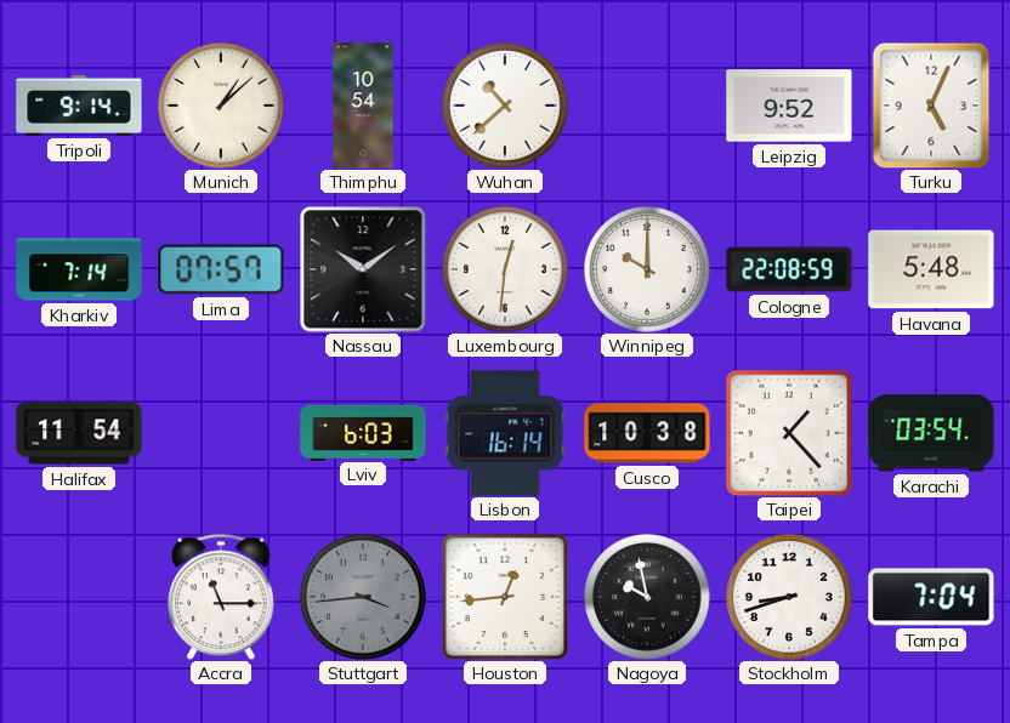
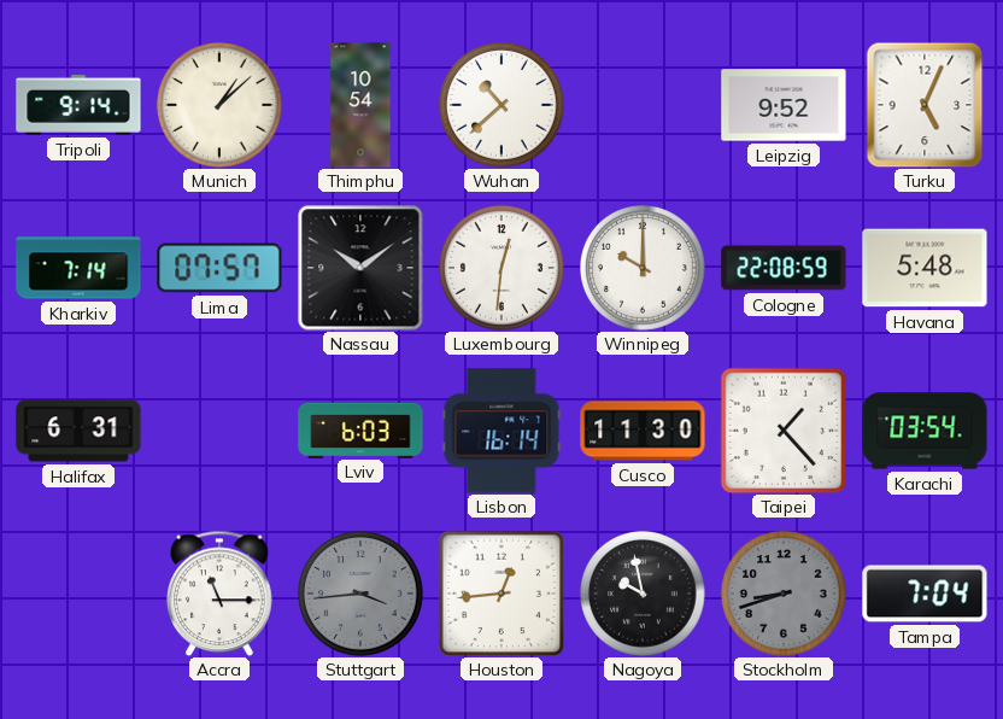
Halifax: 11:54 -> 6:31 (78, 431)
Cusco: 10:38 -> 11:30 (643, 431)
Stockholm dial: white -> grey (784, 594)
